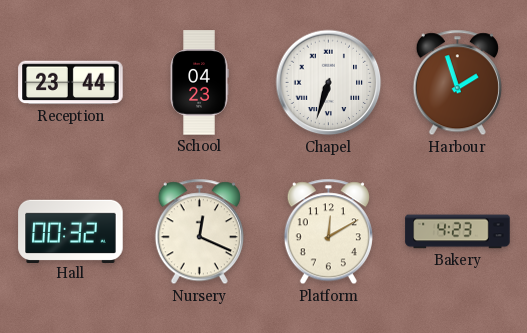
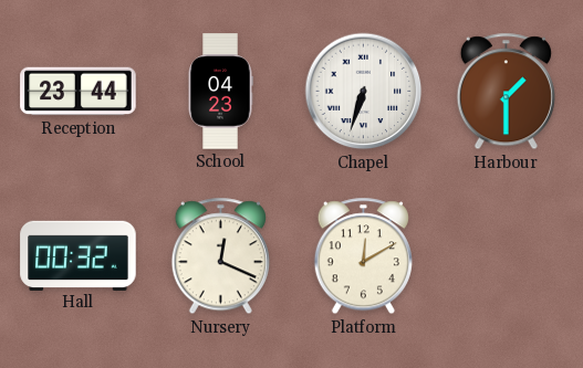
Harbour: 1:57 -> 1:30 (506, 92)
Bakery: 4:23 -> none (458, 232)
